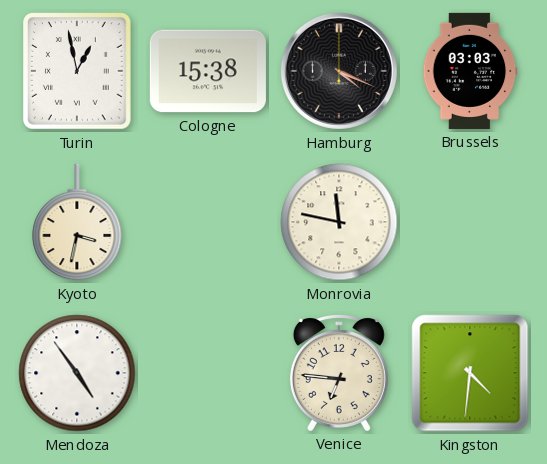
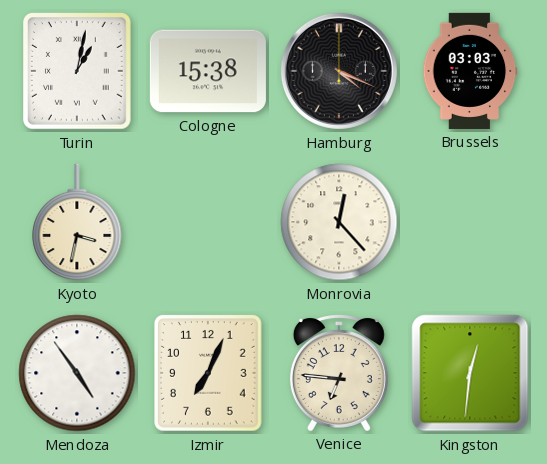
Turin: 12:58 -> 1:02 (78, 71)
Monrovia: 11:47 -> 12:23 (339, 222)
Izmir: none -> 7:04 (209, 373)
Kingston: 4:31 -> 12:31 (470, 373)
